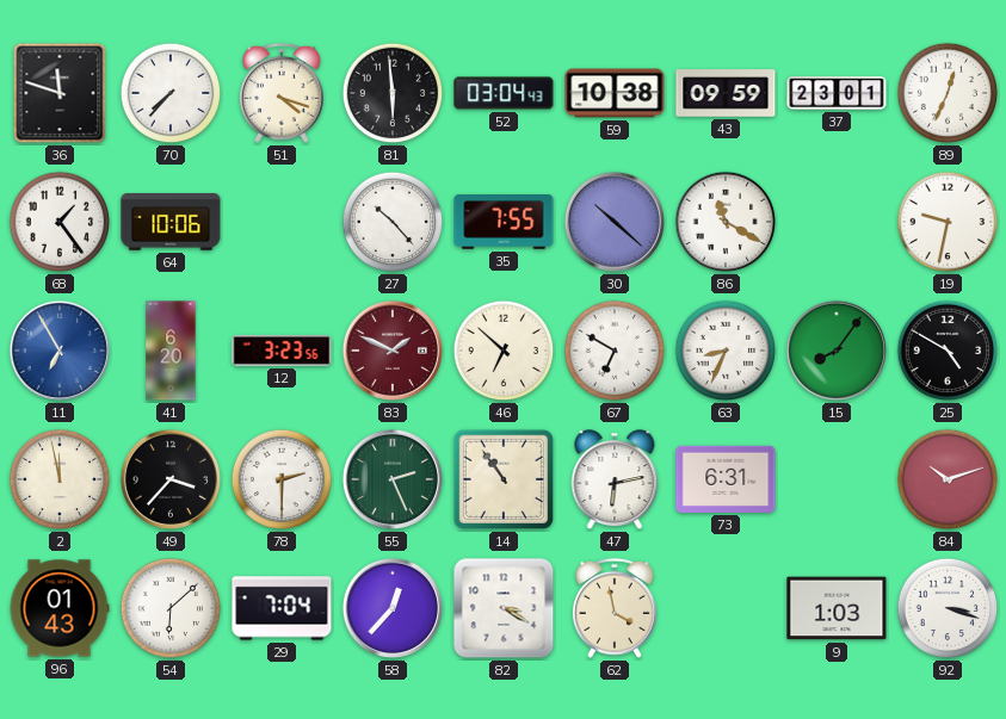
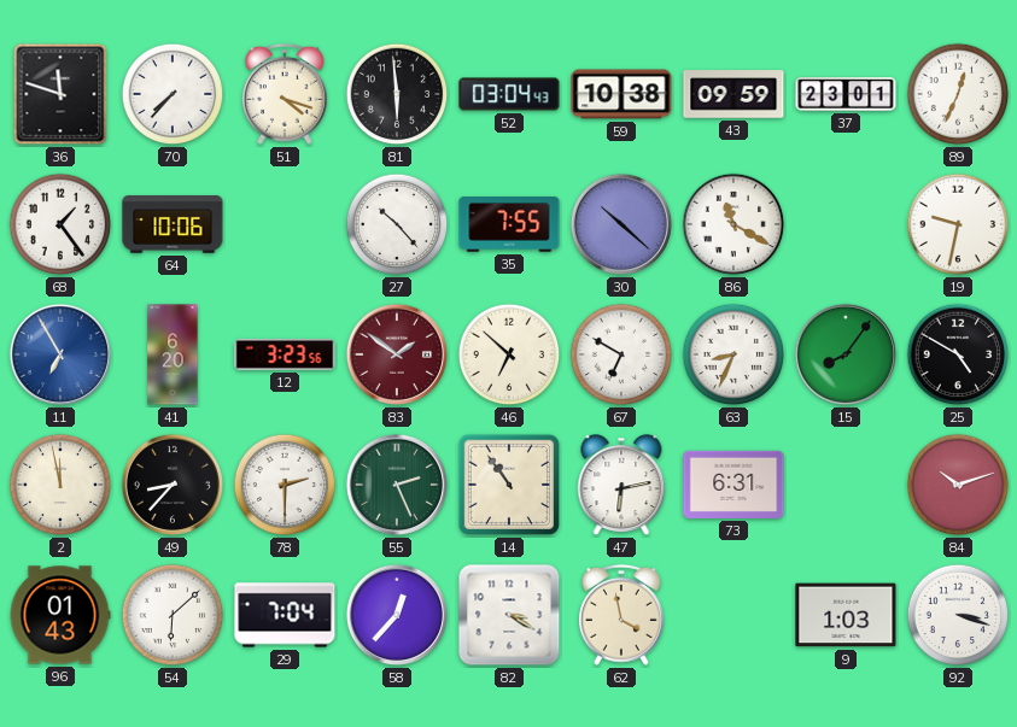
83: 1:49 -> 1:51 (397, 354)
49: 3:37 -> 8:37 (173, 485)
